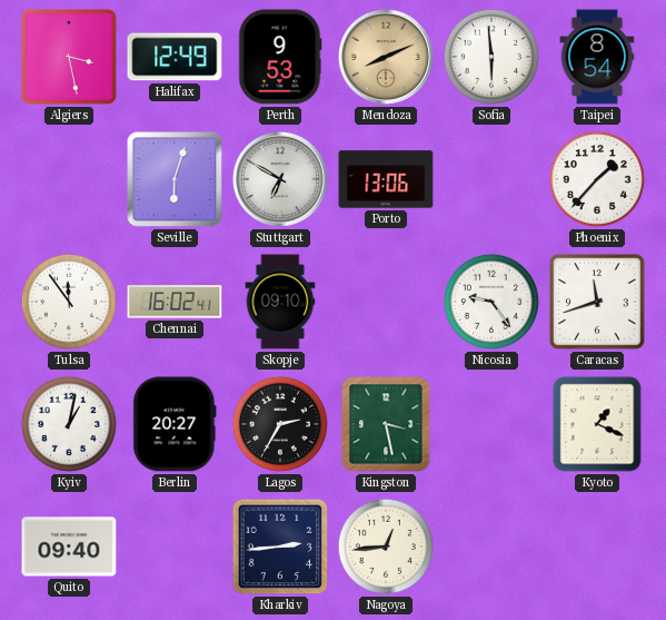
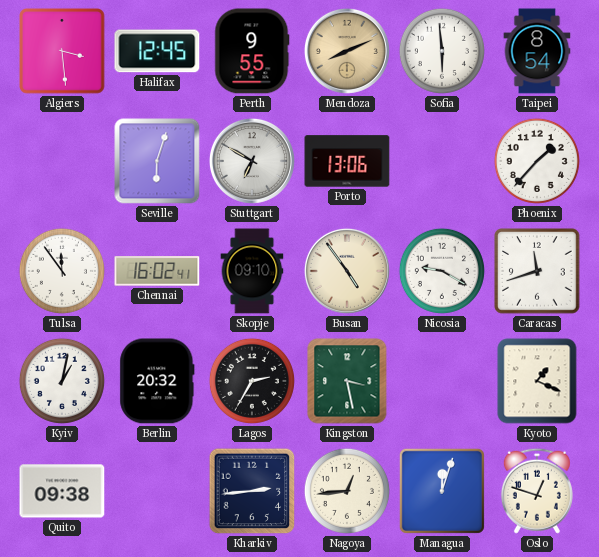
Algiers: 3:28 -> 3:29 (62, 51)
Halifax: 12:49 -> 12:45 (157, 51)
Perth: 9:53 -> 9:55 (252, 51)
Busan: none -> 4:54 (347, 271)
Nicosia: 9:24 -> 9:20 (442, 271)
Berlin: 20:27 -> 20:32 (157, 381)
Quito: 09:40 -> 09:38 (62, 491)
Managua: none -> 12:03 (442, 491)
Oslo: none -> 12:48 (537, 491)
